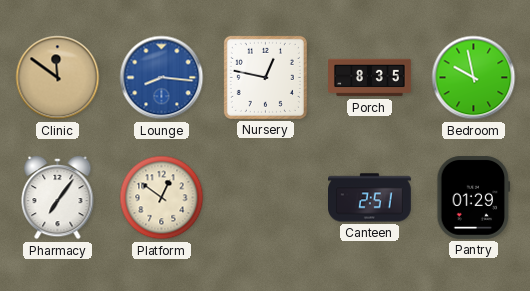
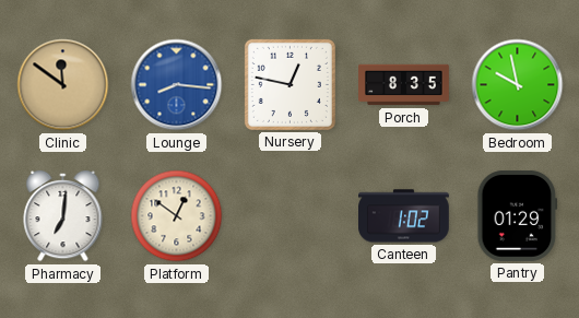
Pharmacy: 7:06 -> 7:01 (63, 216)
Canteen: 2:51 -> 1:02 (404, 216)
